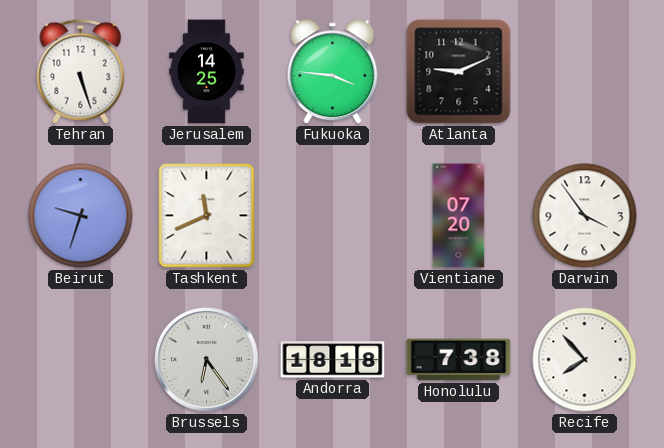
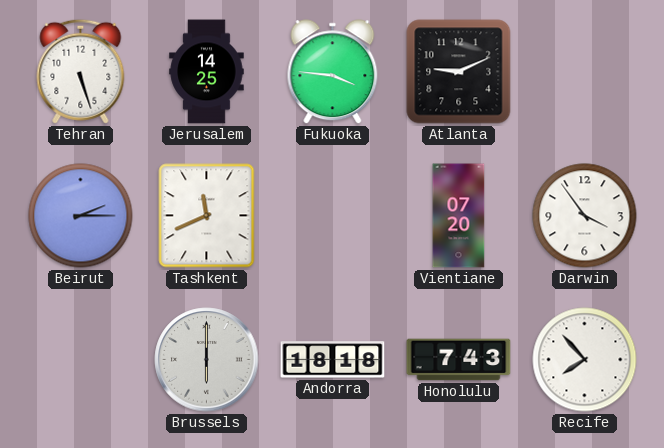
Beirut: 9:33 -> 2:15 (81, 216)
Brussels: 6:24 -> 6:00 (207, 360)
Honolulu: 7:38 -> 7:43 (459, 360)
